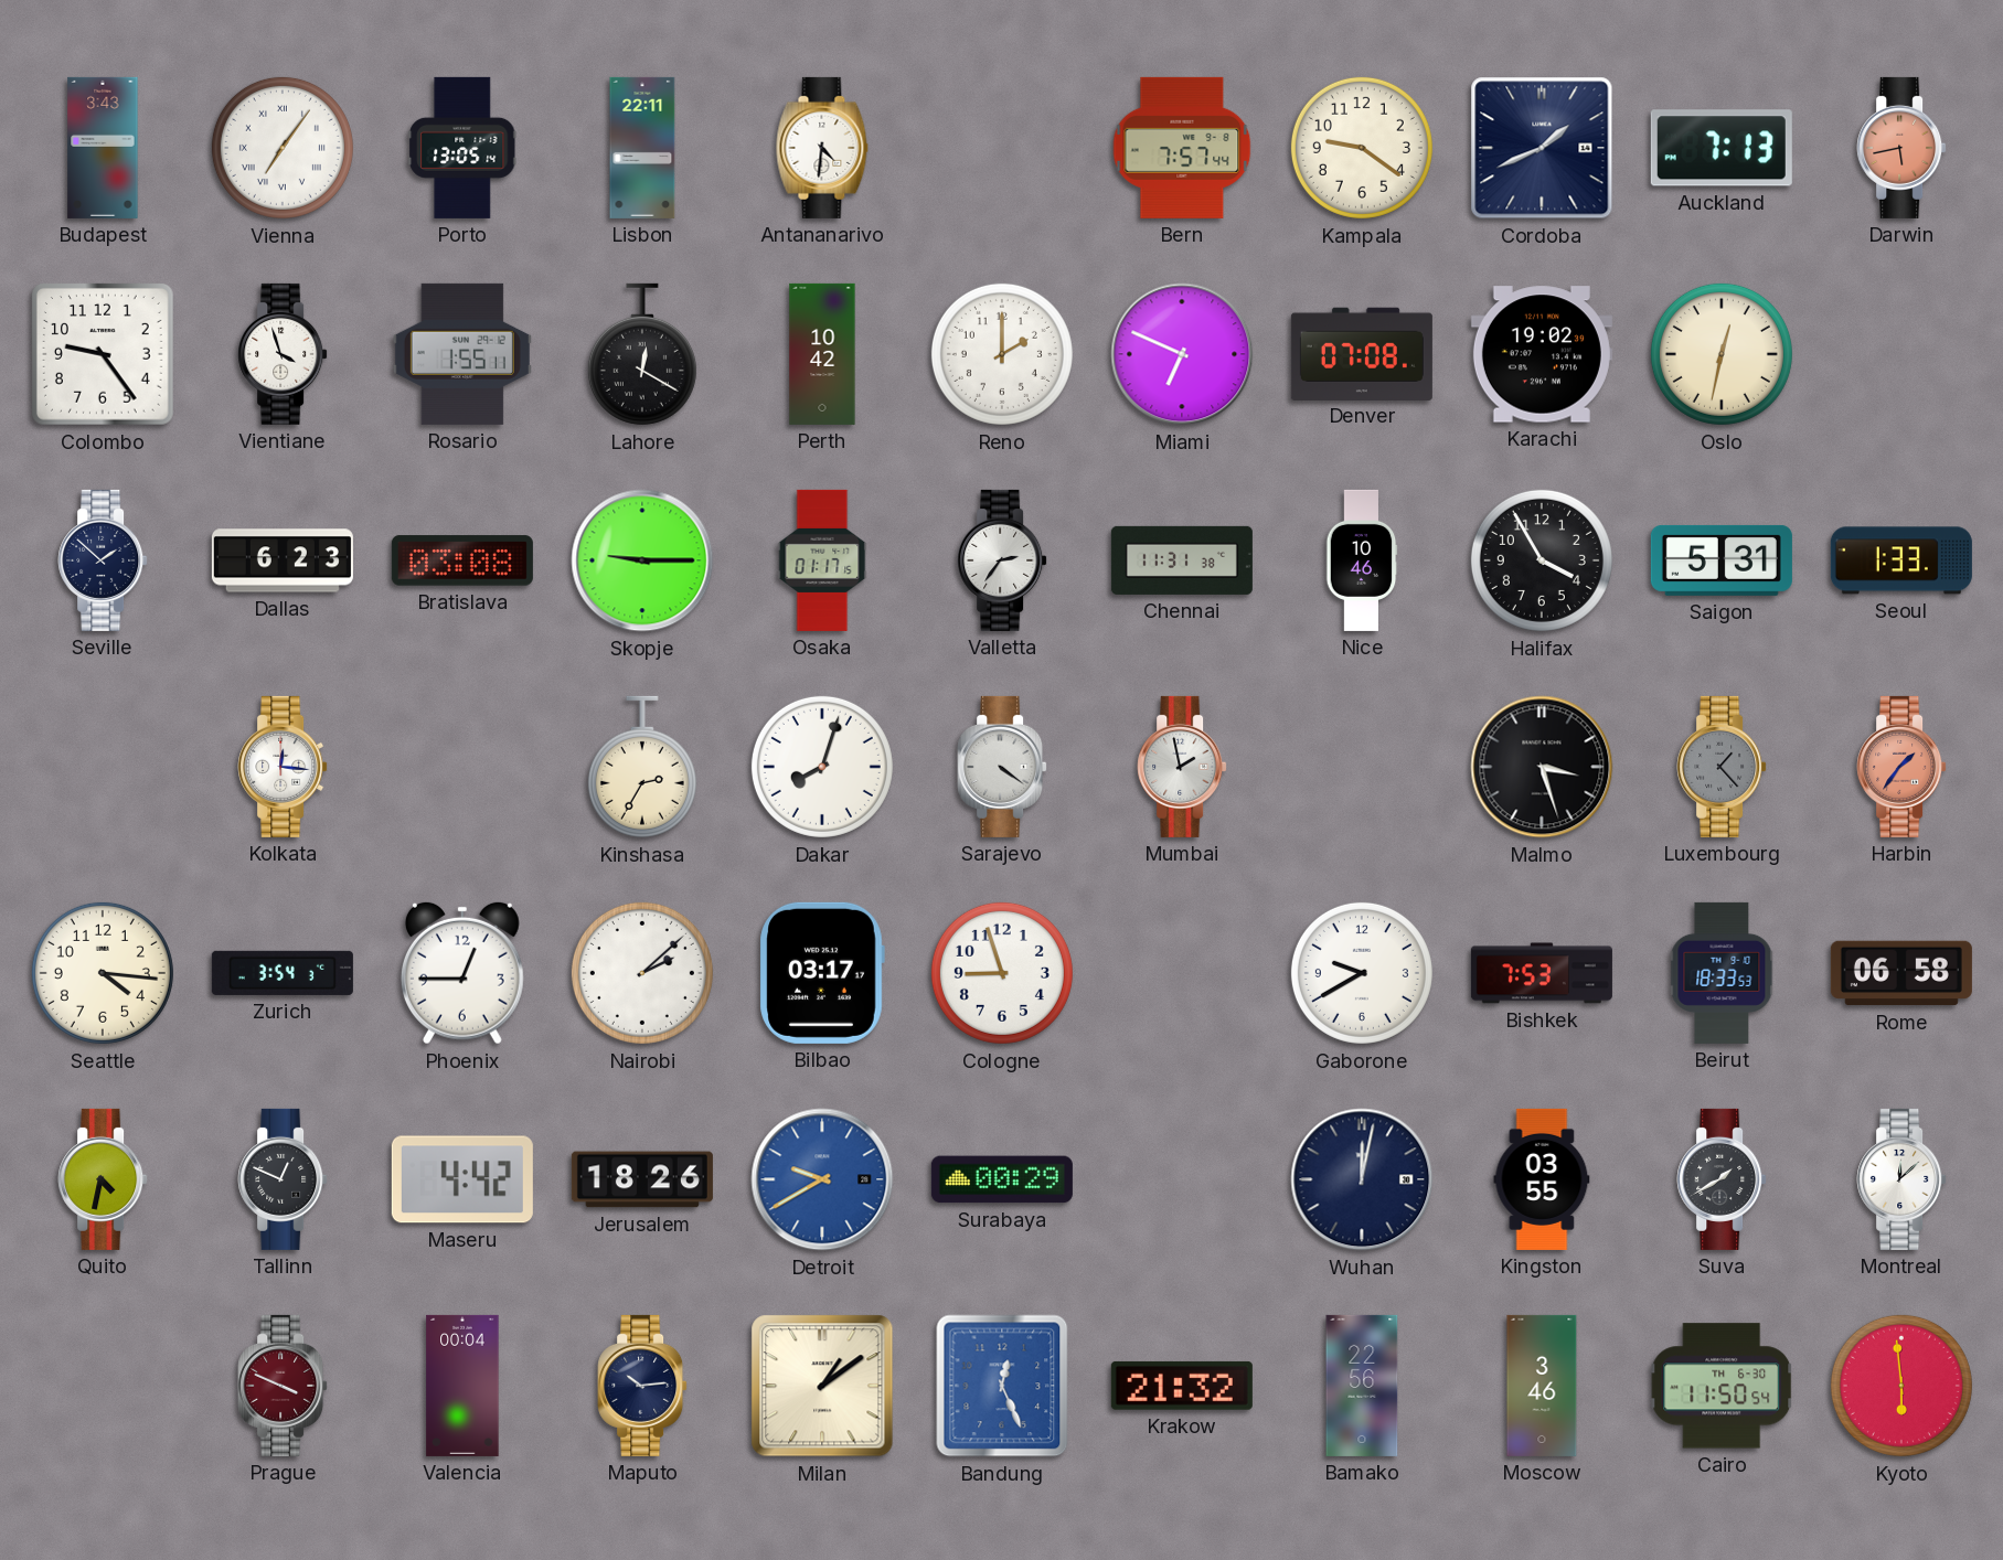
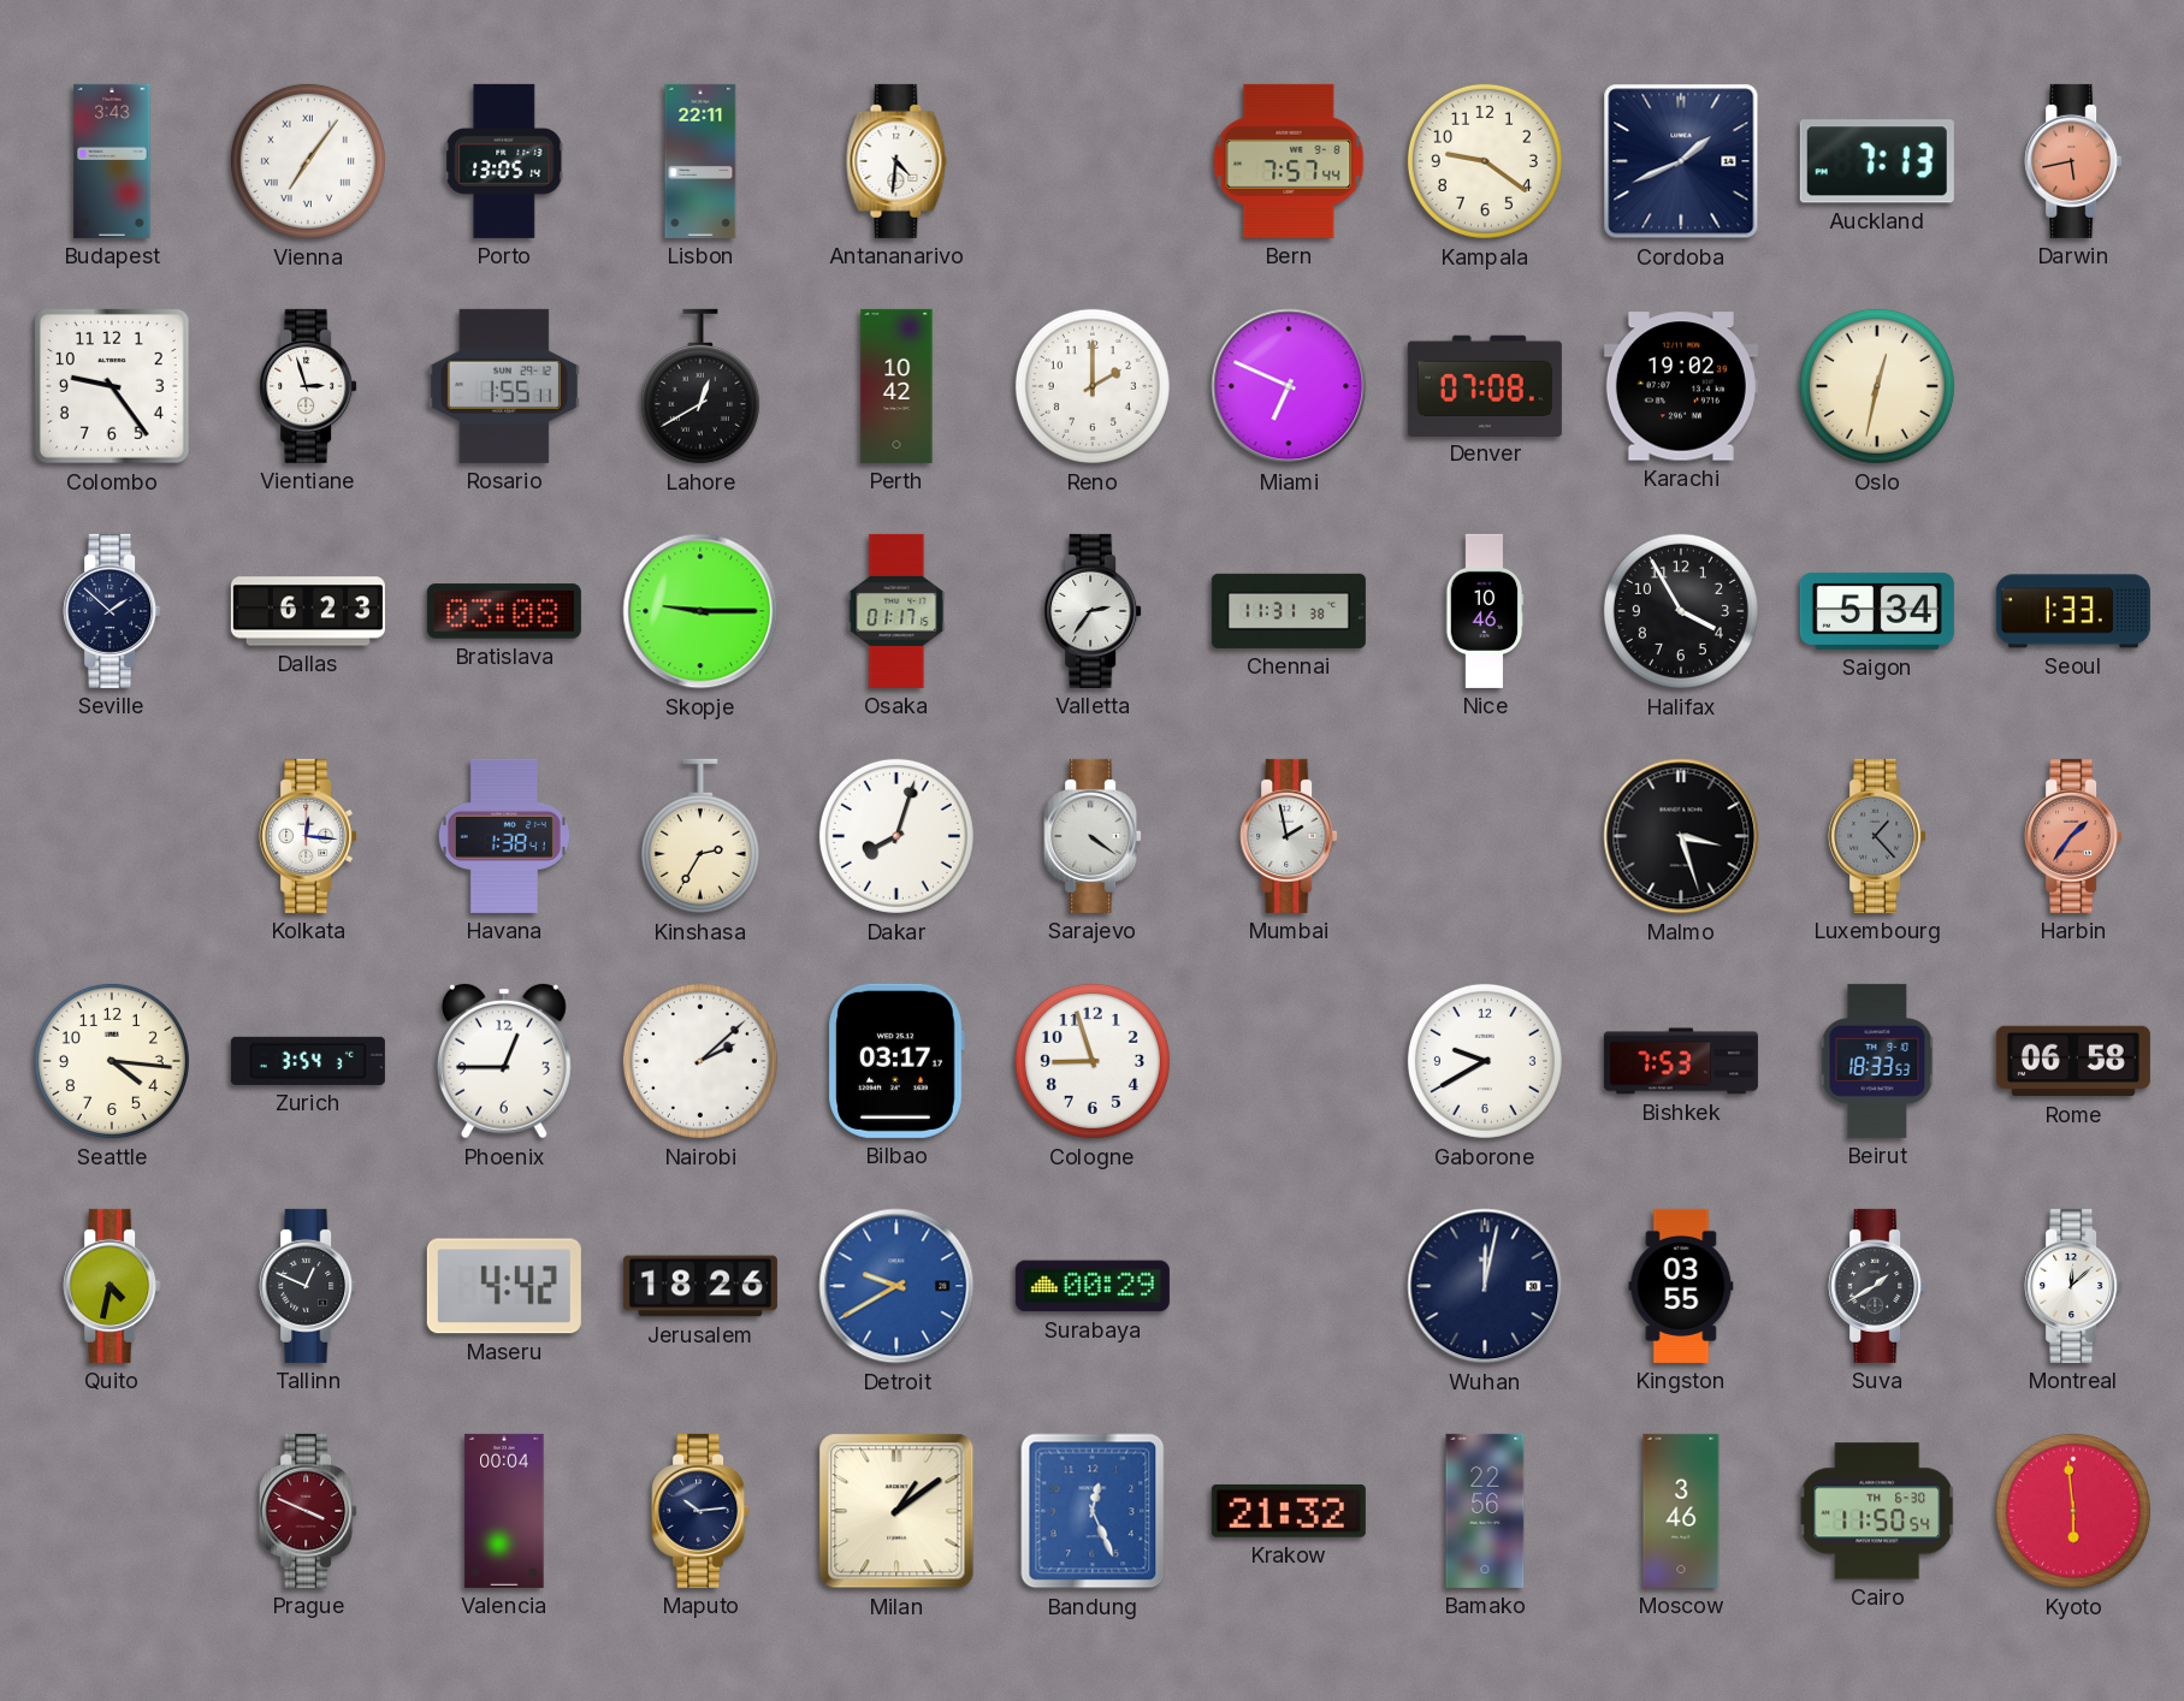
Vientiane: 3:57 -> 2:57 (308, 386)
Lahore: 12:20 -> 12:40 (700, 386)
Saigon: 5:31 -> 5:34 (1877, 611)
Havana: none -> 1:38 (504, 836)
